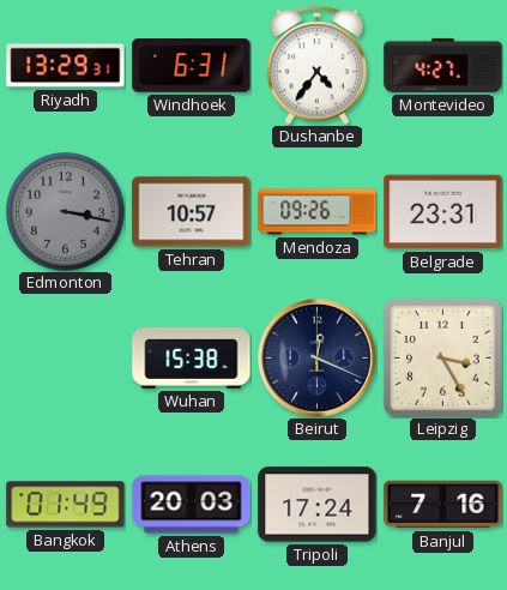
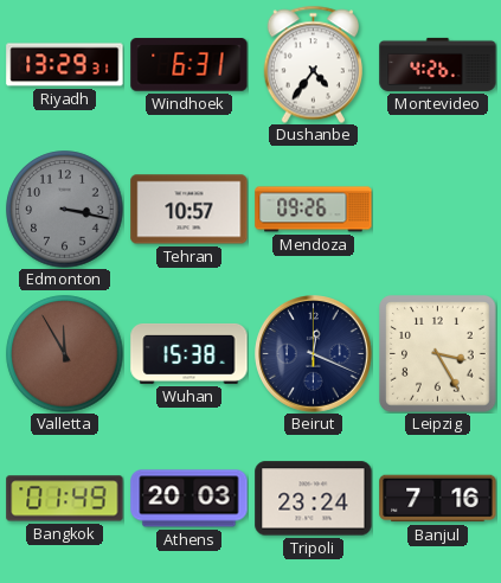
Montevideo: 4:27 -> 4:26 (438, 64)
Belgrade: 23:31 -> none (443, 212)
Valletta: none -> 11:55 (65, 354)
Tripoli: 17:24 -> 23:24 (314, 499)
